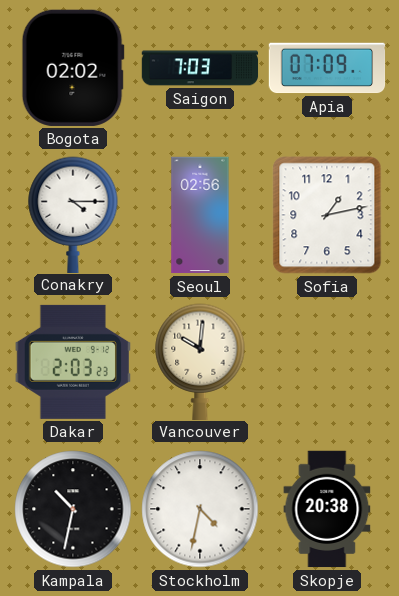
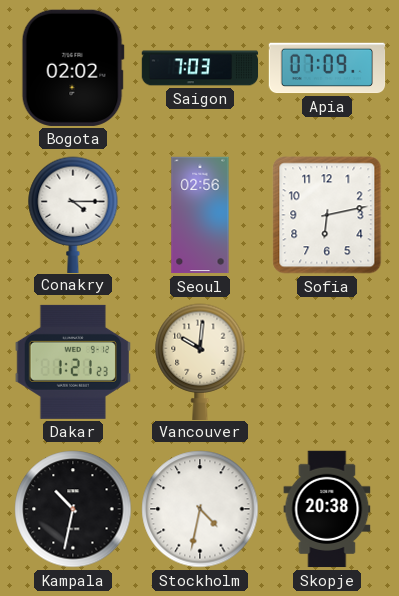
Sofia: 1:13 -> 6:13 (327, 215)
Dakar: 2:03 -> 1:21 (72, 362)
